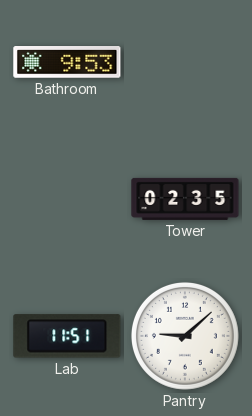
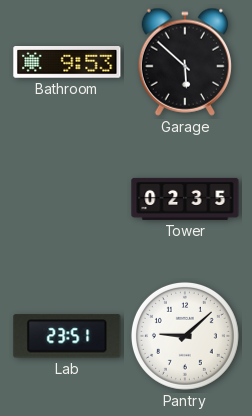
Garage: none -> 5:52 (185, 62)
Lab: 11:51 -> 23:51 (67, 336)
